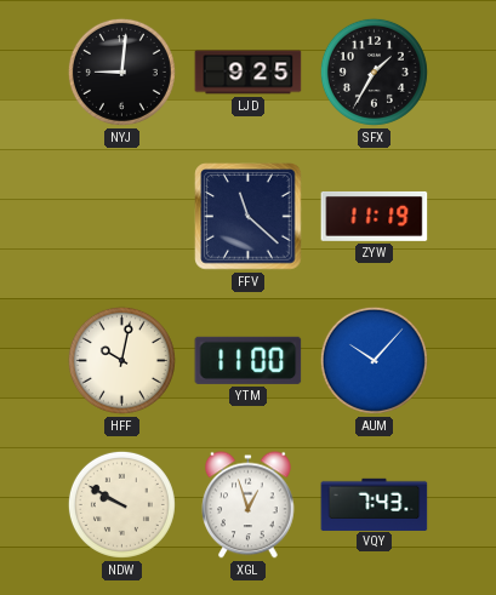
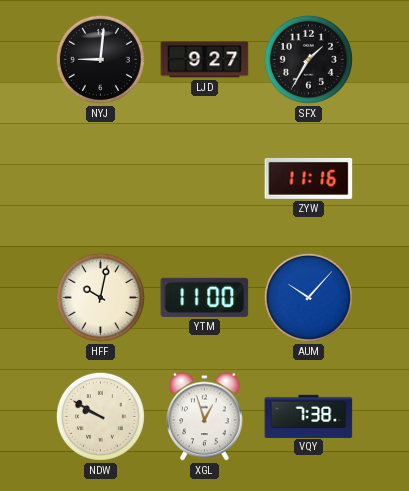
LJD: 9:25 -> 9:27 (205, 60)
FFV: 11:22 -> none (249, 217)
ZYW: 11:19 -> 11:16 (309, 178)
VQY: 7:43 -> 7:38 (309, 416)
